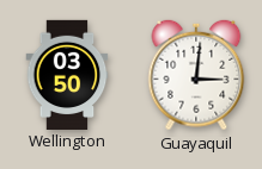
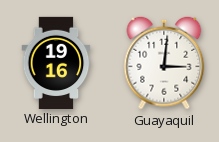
Wellington: 03:50 -> 19:16 (56, 62)
